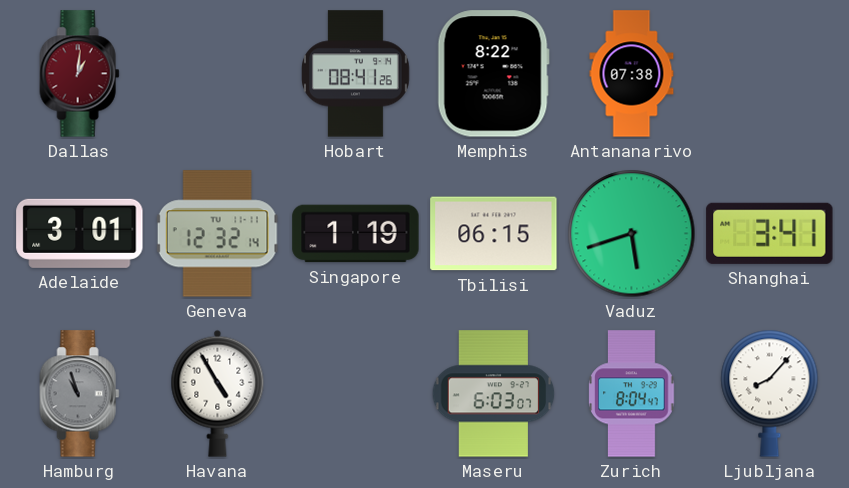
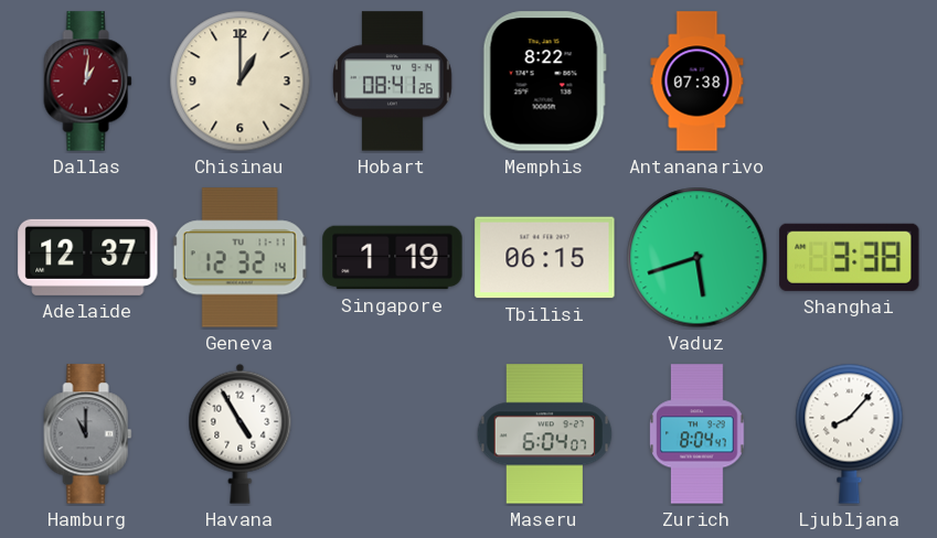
Chisinau: none -> 1:00 (241, 82)
Adelaide: 3:01 -> 12:37 (88, 257)
Shanghai: 3:41 -> 3:38 (850, 257)
Hamburg: 10:57 -> 11:00 (88, 434)
Maseru: 6:03 -> 6:04 (545, 434)
